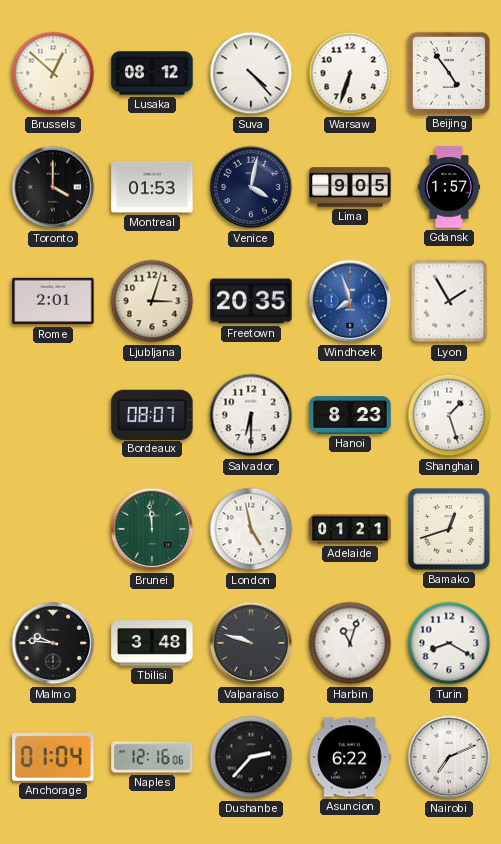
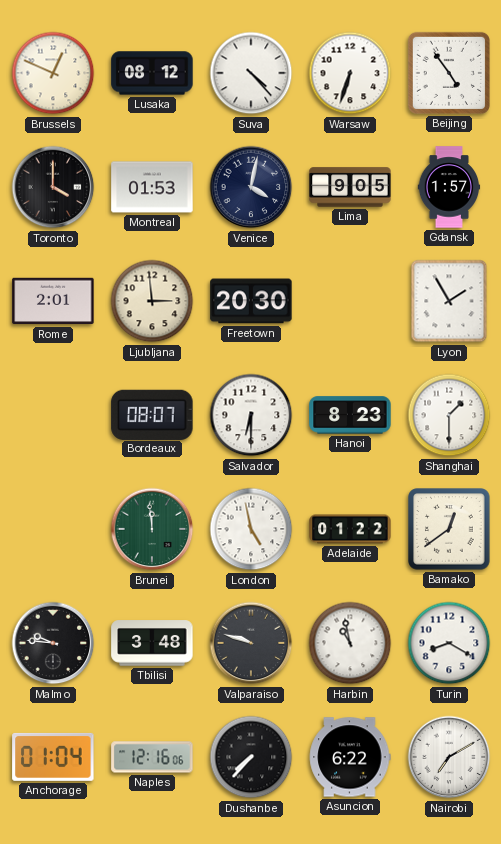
Brussels: 12:52 -> 12:49 (53, 73)
Ljubljana: 3:03 -> 2:59 (152, 301)
Freetown: 20:35 -> 20:30 (251, 301)
Windhoek: 7:57 -> none (350, 301)
Shanghai: 1:27 -> 1:30 (449, 415)
Adelaide: 01:21 -> 01:22 (350, 529)
Bamako: 12:42 -> 12:39 (449, 529)
Harbin: 11:03 -> 10:58 (350, 643)
Dushanbe: 2:37 -> 7:37 (251, 757)
Nairobi: 7:11 -> 7:10 (449, 757)
